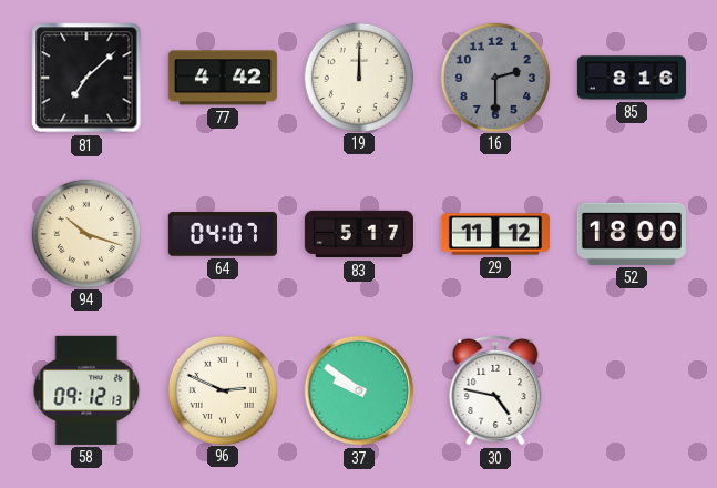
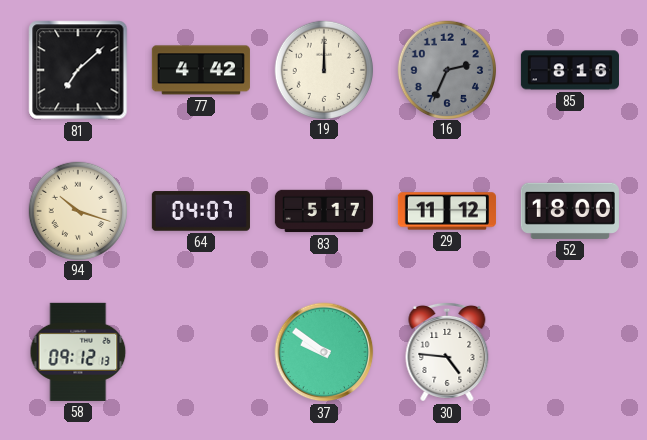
16: 2:30 -> 2:34 (446, 69)
96: 2:49 -> none (222, 389)
30: 4:47 -> 4:46 (447, 352)
